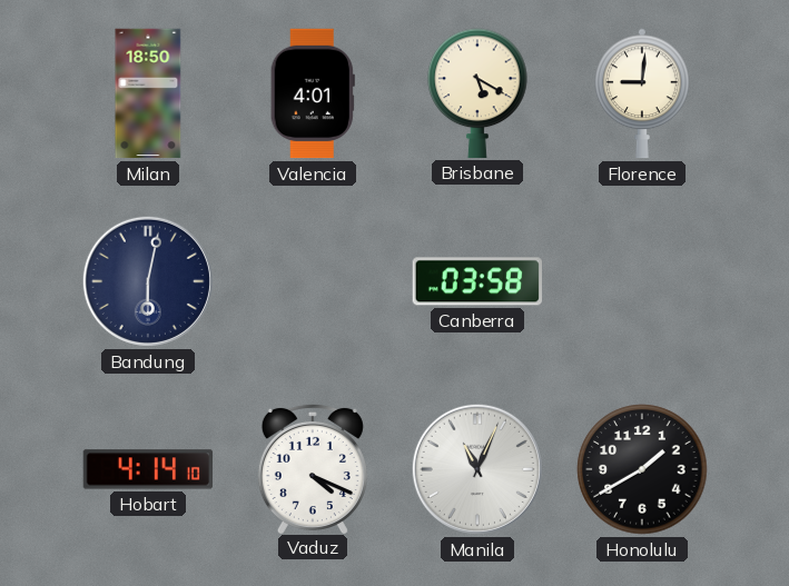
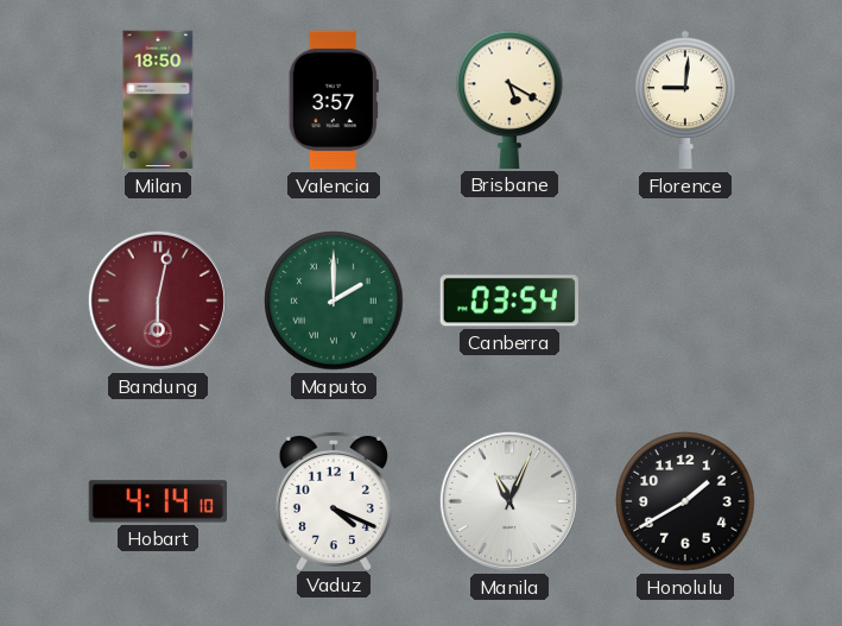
Valencia: 4:01 -> 3:57 (334, 100)
Bandung dial: navy -> burgundy (158, 301)
Maputo: none -> 2:00 (334, 301)
Canberra: 03:58 -> 03:54 (509, 301)
